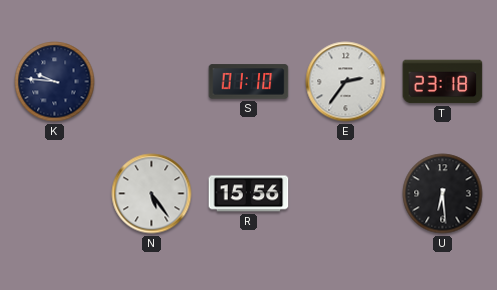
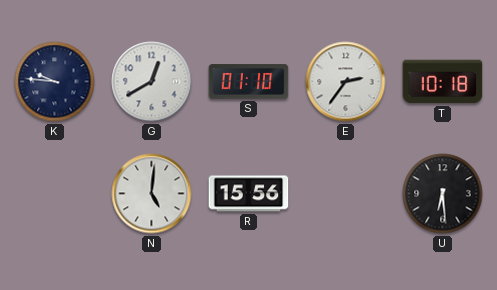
G: none -> 12:40 (152, 82)
T: 23:18 -> 10:18 (443, 82)
N: 5:24 -> 5:01 (152, 194)
